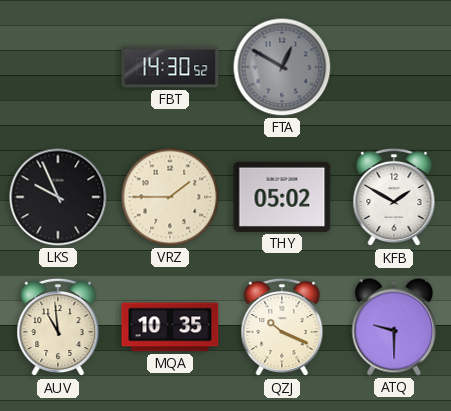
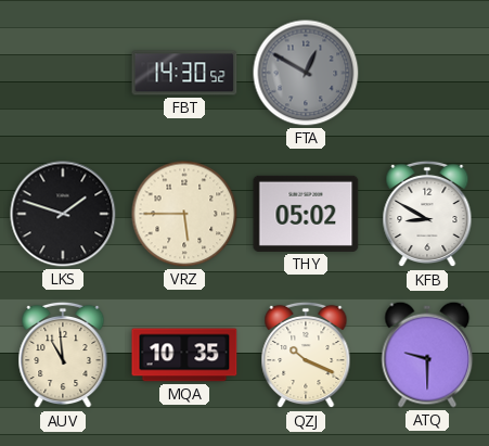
LKS: 9:56 -> 1:48 (63, 214)
VRZ: 1:45 -> 5:45 (184, 214)
KFB: 1:50 -> 8:50 (427, 214)
